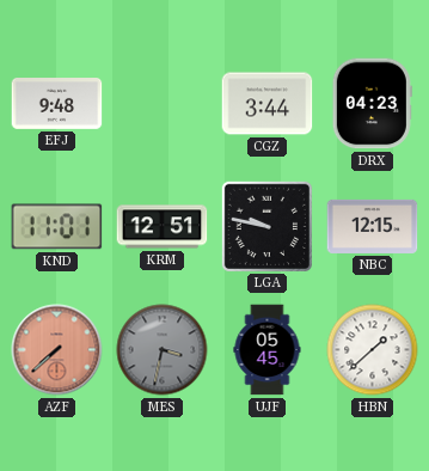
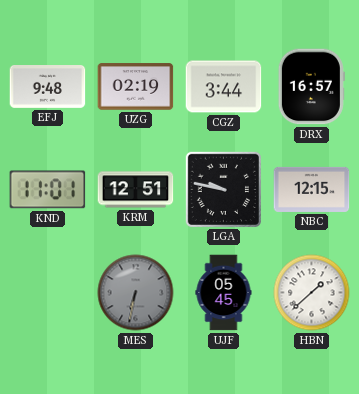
UZG: none -> 02:19 (136, 87)
DRX: 04:23 -> 16:57 (311, 87)
AZF: 7:38 -> none (57, 350)
MES: 3:32 -> 6:32 (136, 293)
